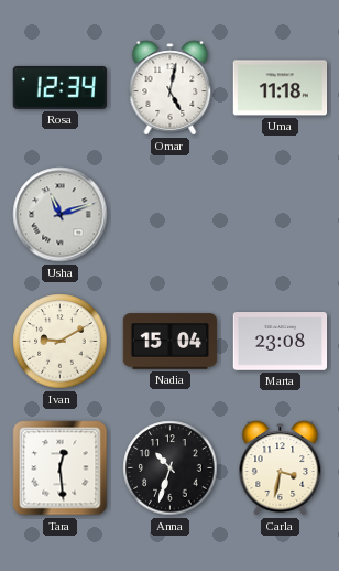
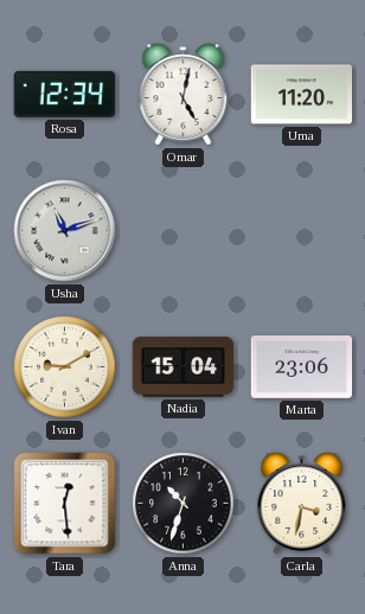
Uma: 11:18 -> 11:20 (302, 95)
Marta: 23:08 -> 23:06 (302, 367)
